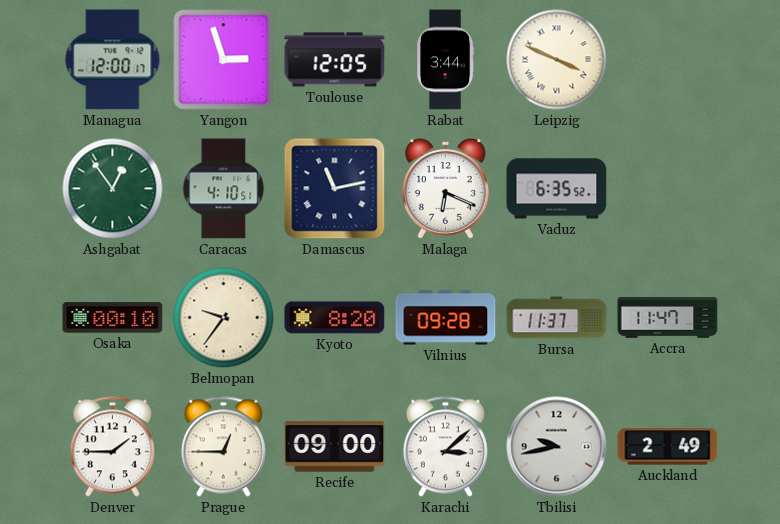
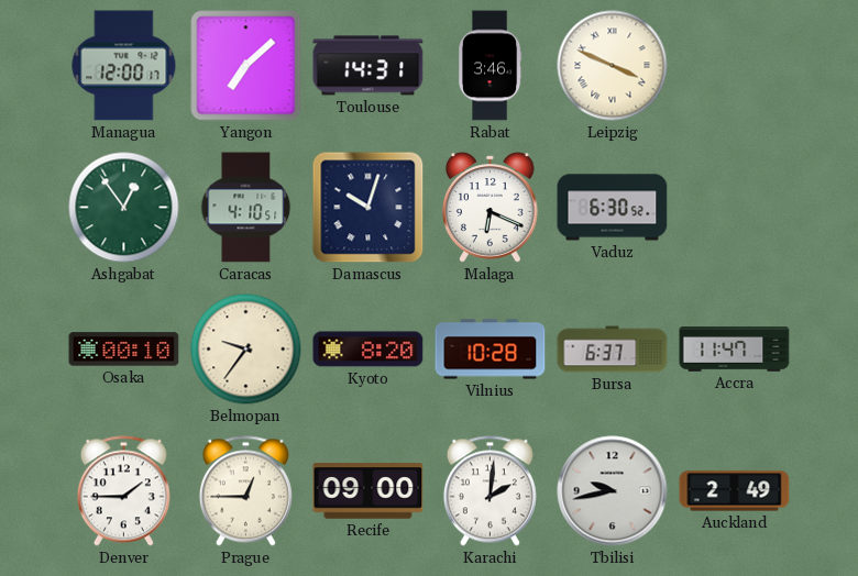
Yangon: 2:57 -> 7:08 (246, 66)
Toulouse: 12:05 -> 14:31 (369, 66)
Rabat: 3:44 -> 3:46 (491, 66)
Damascus: 11:13 -> 10:03 (369, 208)
Vaduz: 6:35 -> 6:30 (613, 208)
Vilnius: 09:28 -> 10:28 (491, 350)
Bursa: 11:37 -> 6:37 (613, 350)
Karachi: 3:08 -> 2:01 (490, 491)
